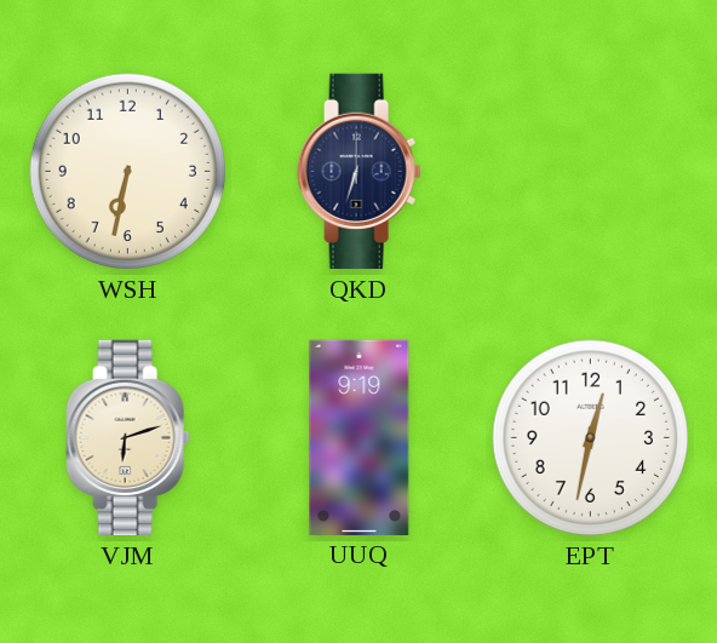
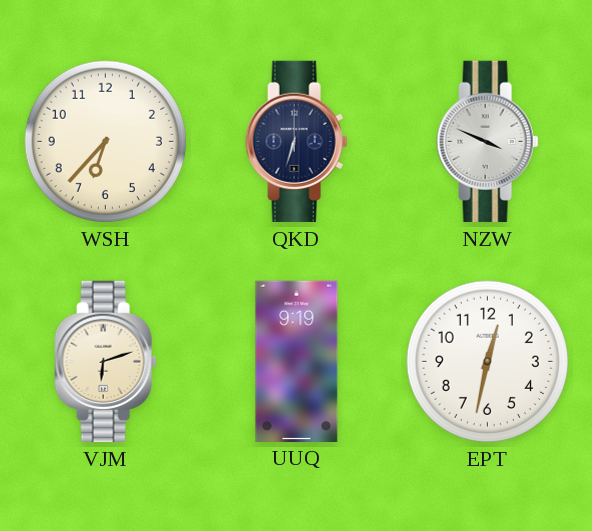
WSH: 6:32 -> 6:37 (105, 141)
NZW: none -> 3:49 (488, 141)
